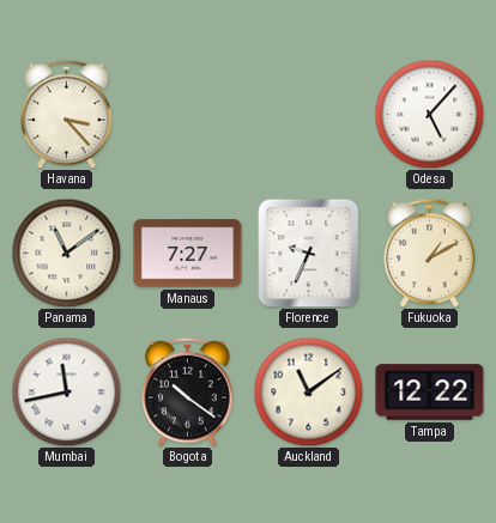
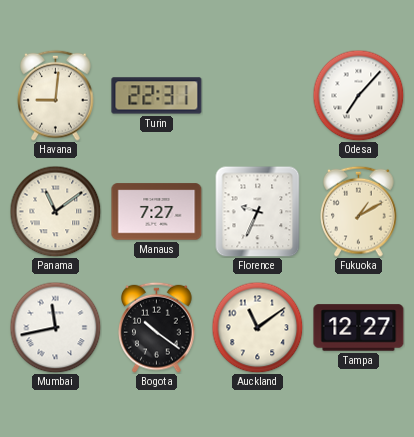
Havana: 3:23 -> 9:01 (56, 95)
Turin: none -> 22:31 (157, 96)
Odesa: 5:07 -> 7:07 (358, 95)
Tampa: 12:22 -> 12:27 (359, 328)
